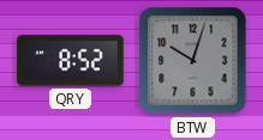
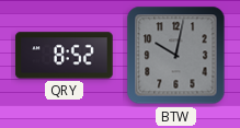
BTW: 10:03 -> 10:02 (176, 56)
